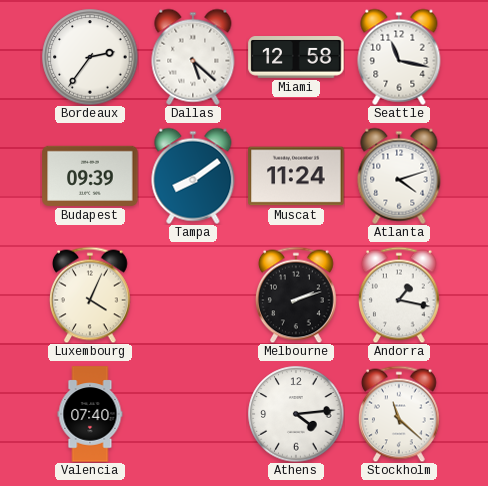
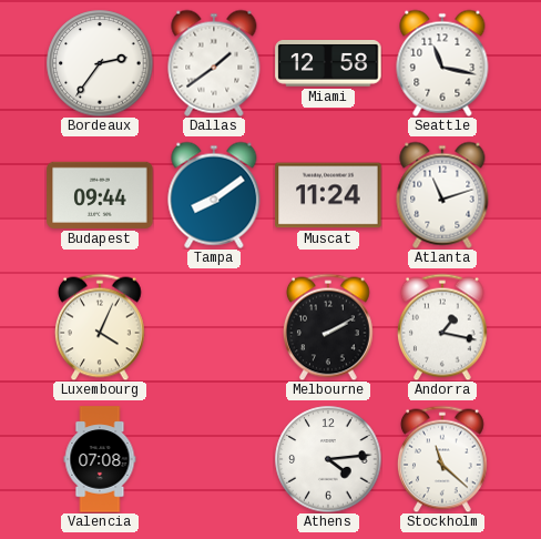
Dallas: 5:22 -> 1:39 (214, 63)
Budapest: 09:39 -> 09:44 (100, 195)
Atlanta: 4:12 -> 11:12 (442, 195)
Melbourne: 2:12 -> 2:10 (328, 327)
Valencia: 07:40 -> 07:08 (100, 459)
